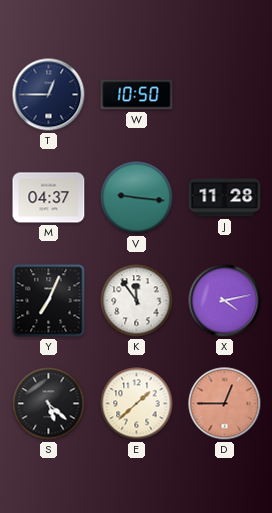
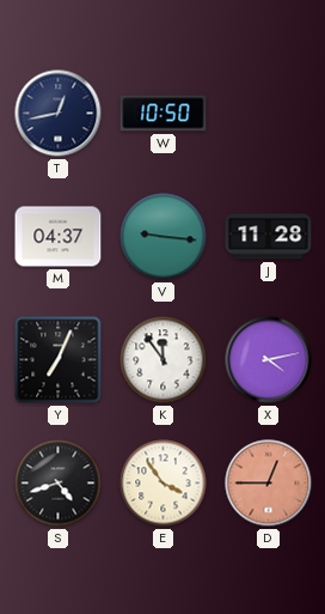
T: 12:45 -> 12:43 (59, 114)
S: 5:22 -> 4:42 (59, 484)
E: 1:38 -> 3:54 (164, 484)
